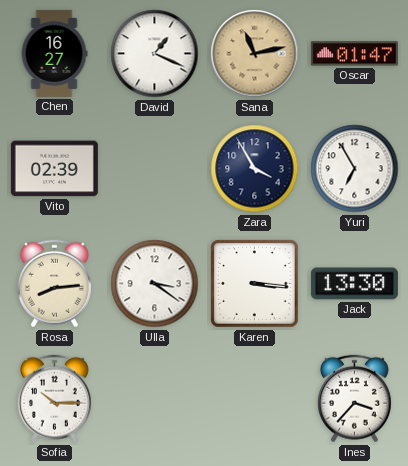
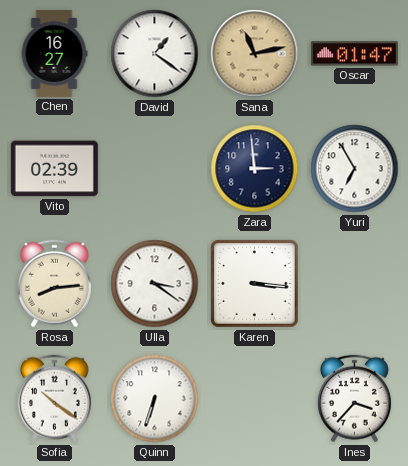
David: 1:19 -> 1:21 (155, 54)
Zara: 3:55 -> 2:59 (255, 169)
Jack: 13:30 -> none (354, 284)
Sofia: 10:15 -> 10:21 (54, 399)
Quinn: none -> 6:33 (155, 399)
